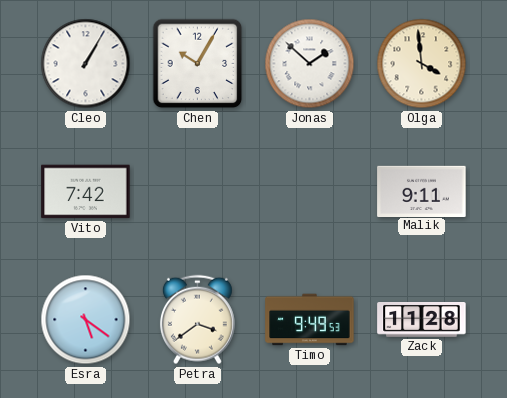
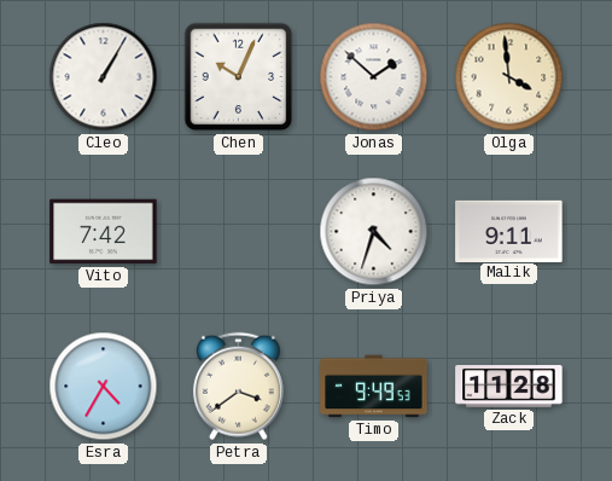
Chen: 10:05 -> 10:04 (239, 77)
Priya: none -> 4:33 (374, 232)
Esra: 5:21 -> 4:35 (104, 387)
